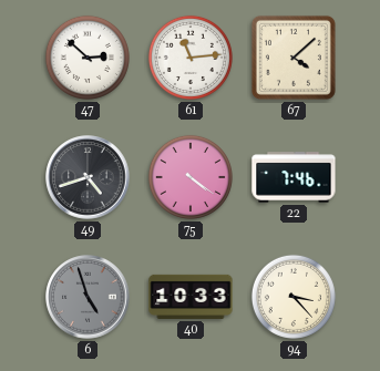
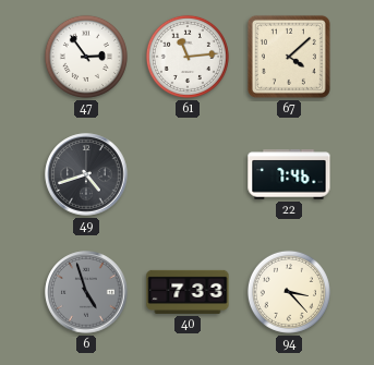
47: 2:52 -> 2:54 (86, 57)
75: 4:21 -> none (191, 177)
40: 10:33 -> 7:33 (188, 292)
